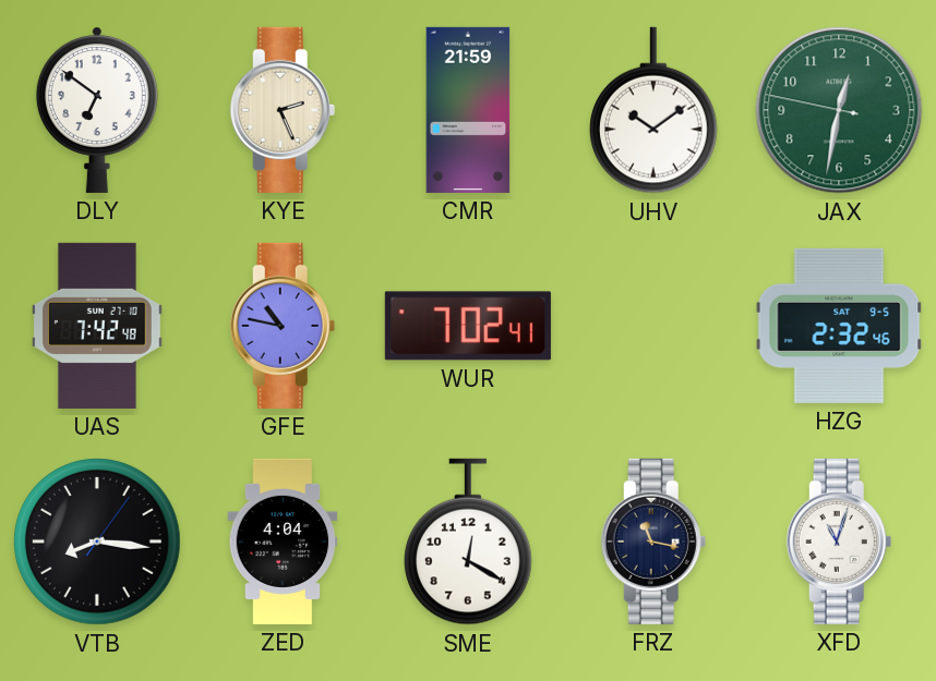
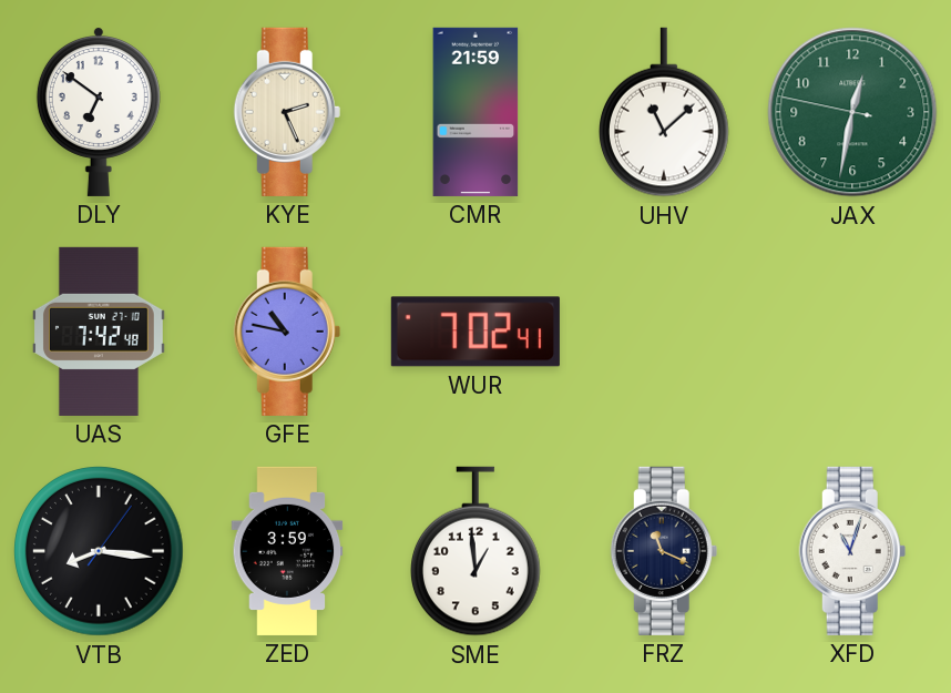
UHV: 10:09 -> 11:08 (665, 112)
HZG: 2:32 -> none (839, 326)
ZED: 4:04 -> 3:59 (287, 551)
SME: 12:20 -> 12:59 (477, 551)
FRZ: 11:17 -> 11:19 (664, 551)
